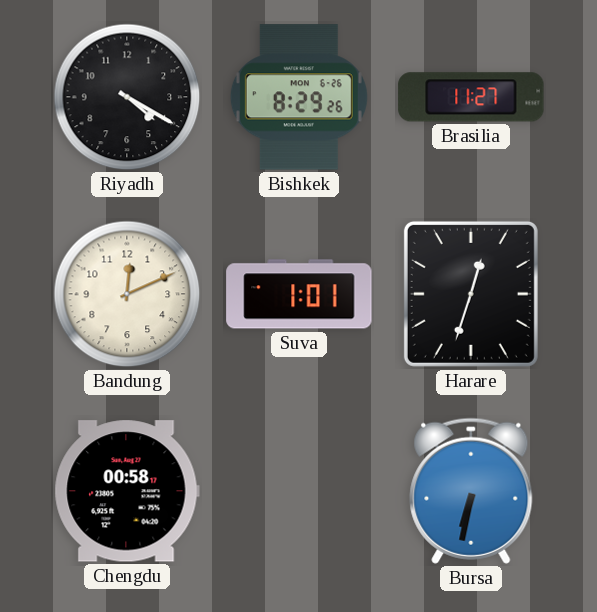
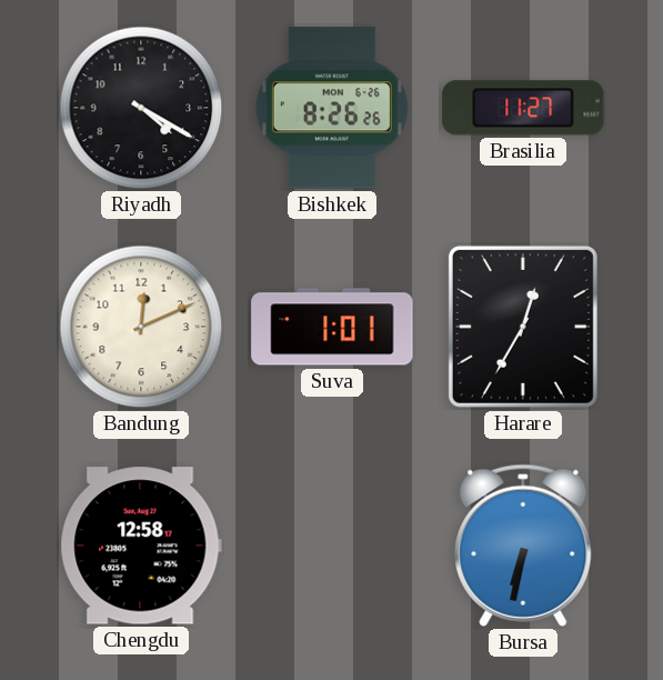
Bishkek: 8:29 -> 8:26 (332, 108)
Harare: 12:33 -> 12:35 (523, 327)
Chengdu: 00:58 -> 12:58 (141, 546)
